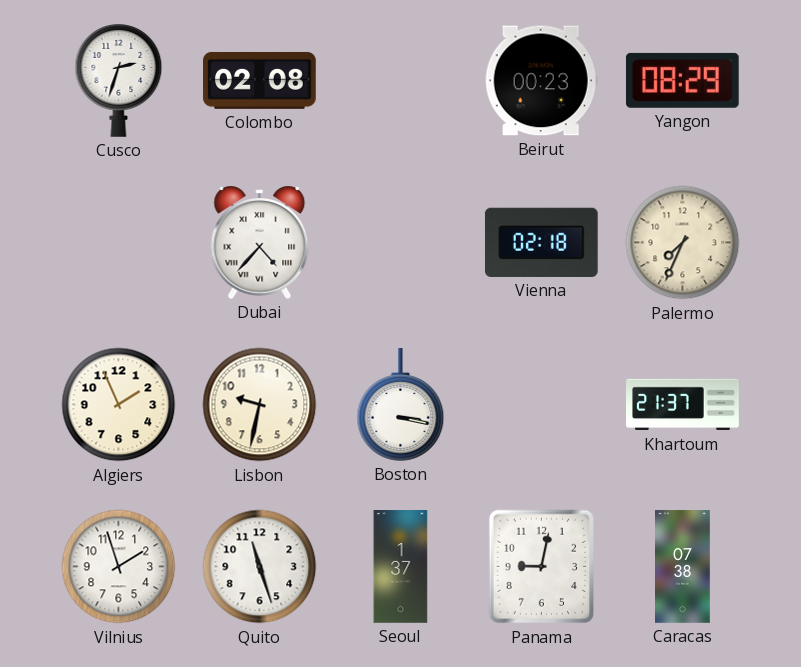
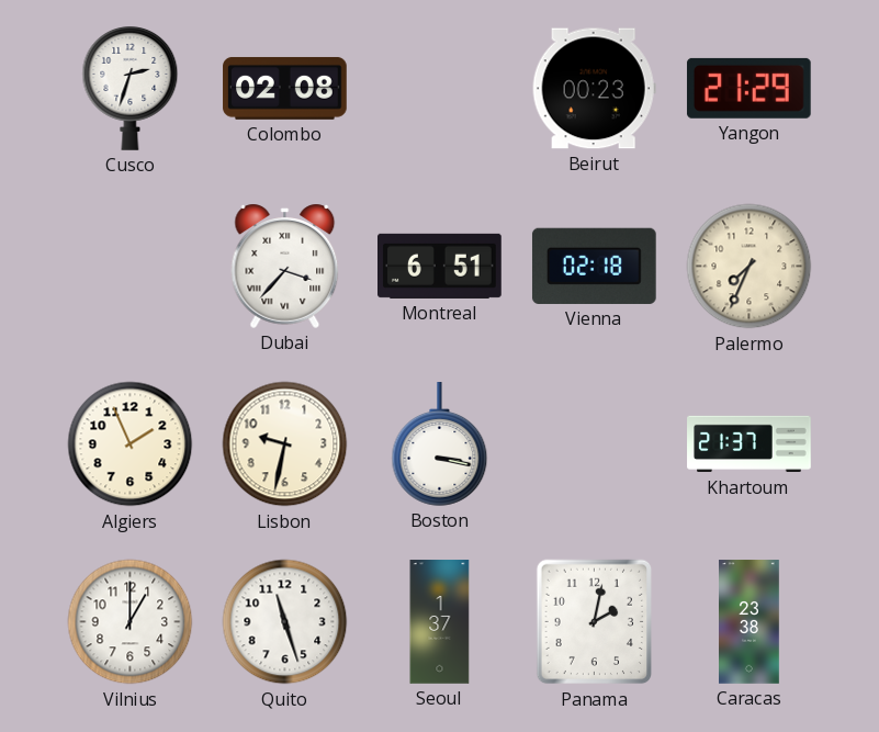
Yangon: 08:29 -> 21:29 (748, 88)
Dubai: 4:37 -> 3:37 (285, 266)
Montreal: none -> 6:51 (440, 266)
Vilnius: 1:57 -> 1:00 (131, 622)
Panama: 9:02 -> 2:02 (595, 622)
Caracas: 07:38 -> 23:38 (750, 622)
